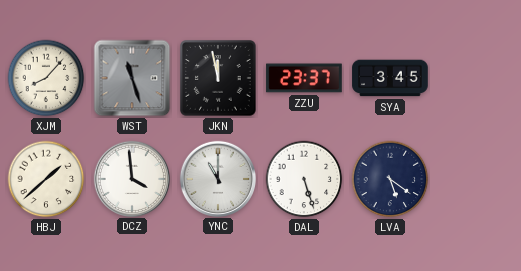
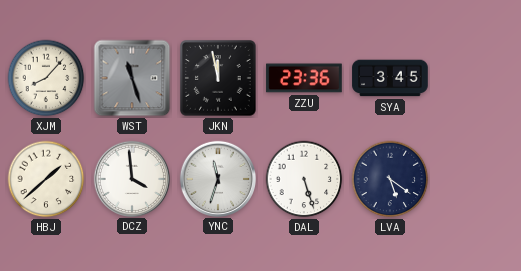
ZZU: 23:37 -> 23:36 (304, 78)
YNC: 11:00 -> 11:33 (217, 178)
